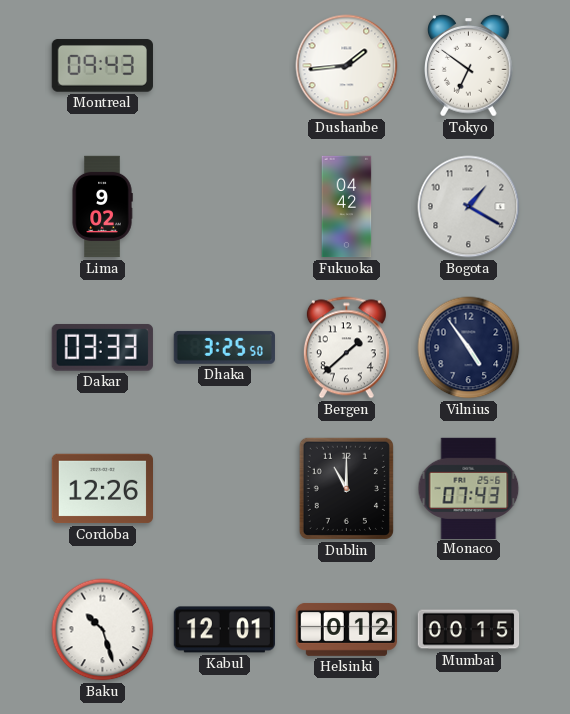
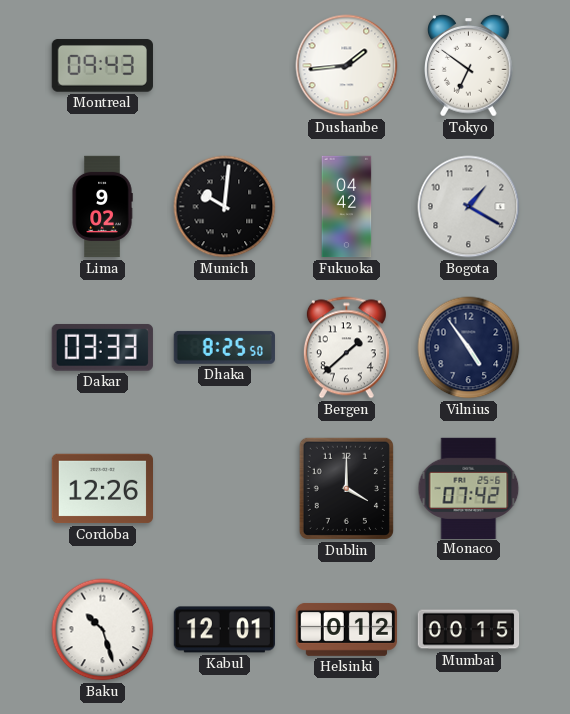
Munich: none -> 10:01 (225, 207)
Dhaka: 3:25 -> 8:25 (224, 347)
Dublin: 11:00 -> 4:00 (346, 488)
Monaco: 07:43 -> 07:42 (469, 488)
